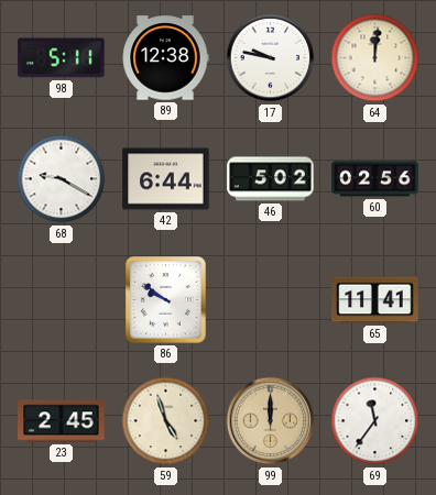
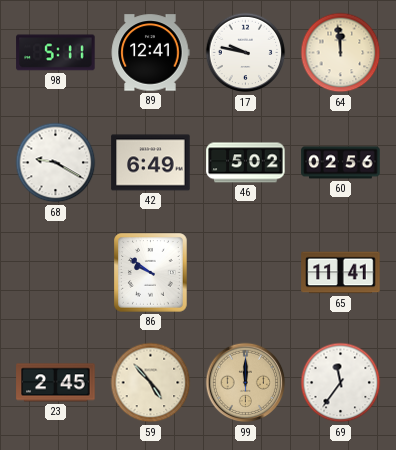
89: 12:38 -> 12:41 (150, 53)
64: 12:01 -> 11:59 (341, 53)
42: 6:44 -> 6:49 (151, 163)
59: 4:57 -> 4:53 (151, 383)
